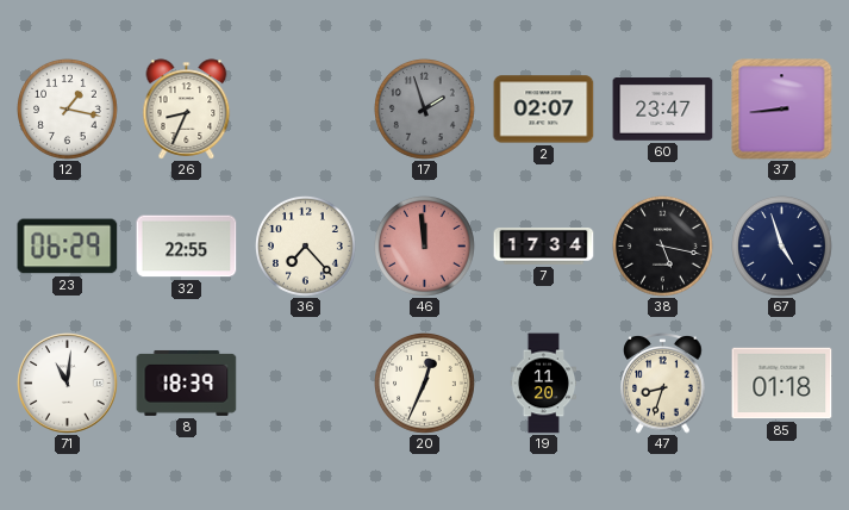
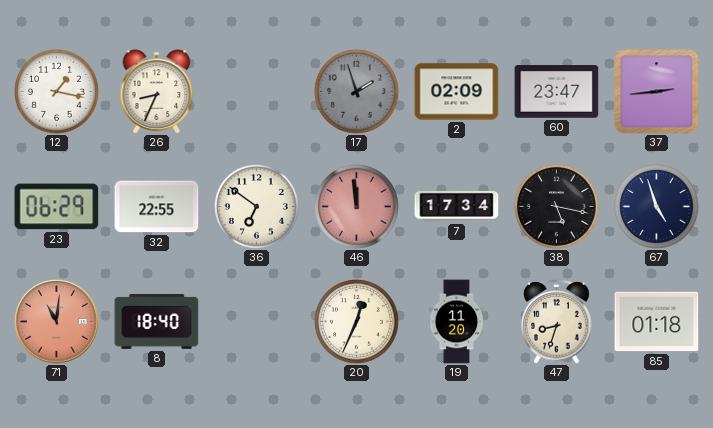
2: 02:07 -> 02:09 (457, 92)
37: 8:44 -> 2:44 (657, 92)
36: 7:23 -> 6:51 (257, 207)
71 dial: white -> salmon (57, 322)
8: 18:39 -> 18:40 (157, 321)
